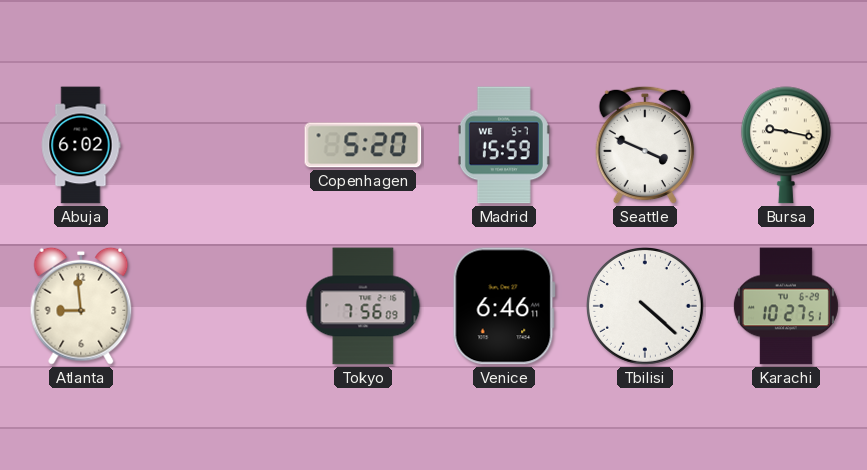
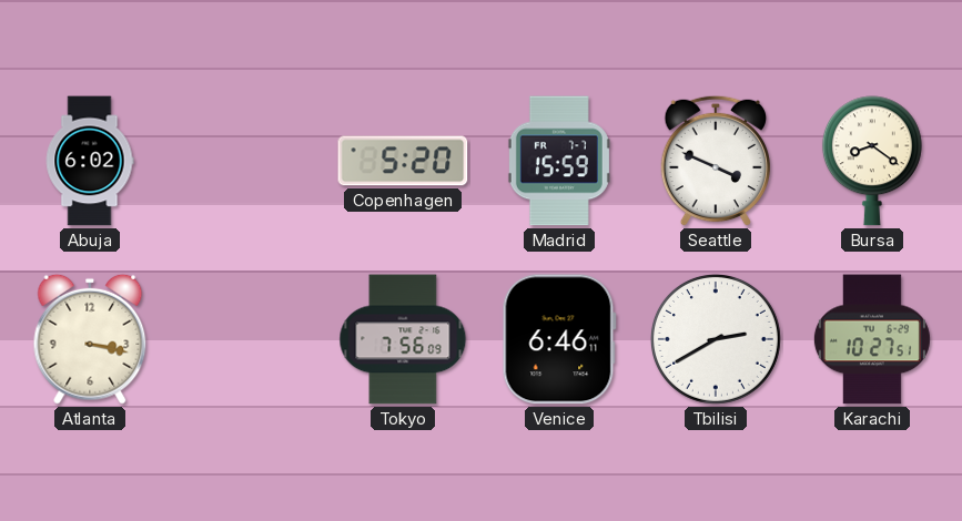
Madrid date: WE 5-7 -> FR 7-7 (559, 161)
Bursa: 9:17 -> 8:21 (872, 161)
Atlanta: 8:59 -> 3:17 (90, 339)
Tbilisi: 4:22 -> 2:40 (716, 339)
